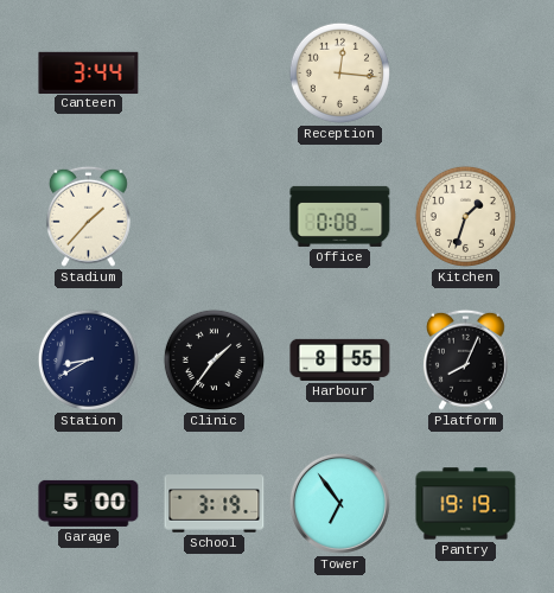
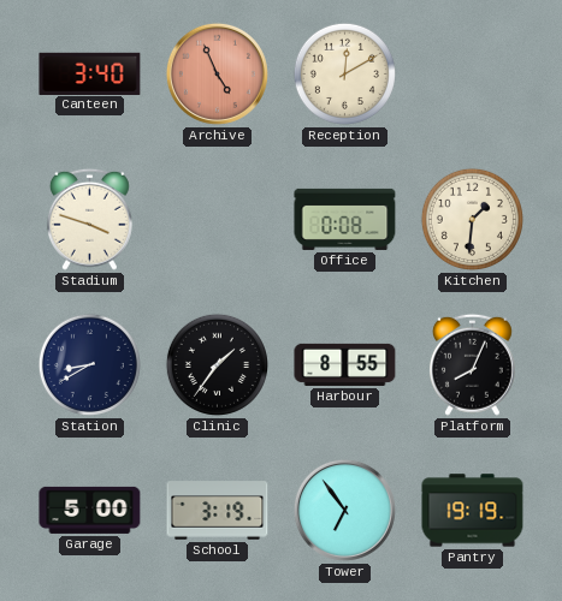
Canteen: 3:44 -> 3:40 (90, 73)
Archive: none -> 4:56 (217, 73)
Reception: 12:16 -> 12:10 (344, 73)
Stadium: 1:37 -> 3:48 (89, 219)
Kitchen: 1:33 -> 1:31 (472, 219)
